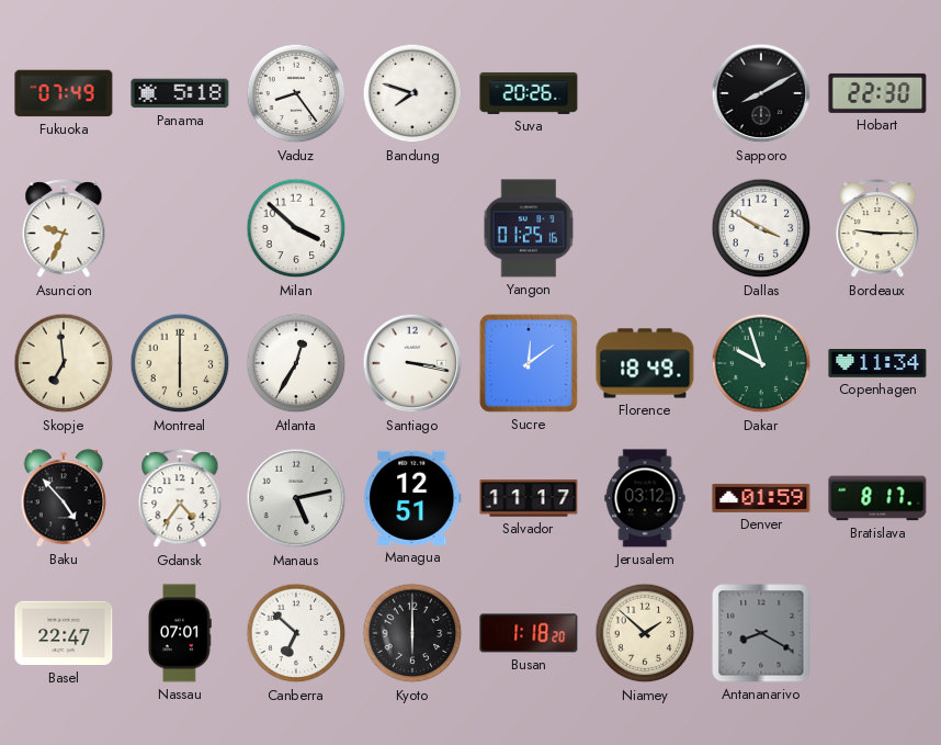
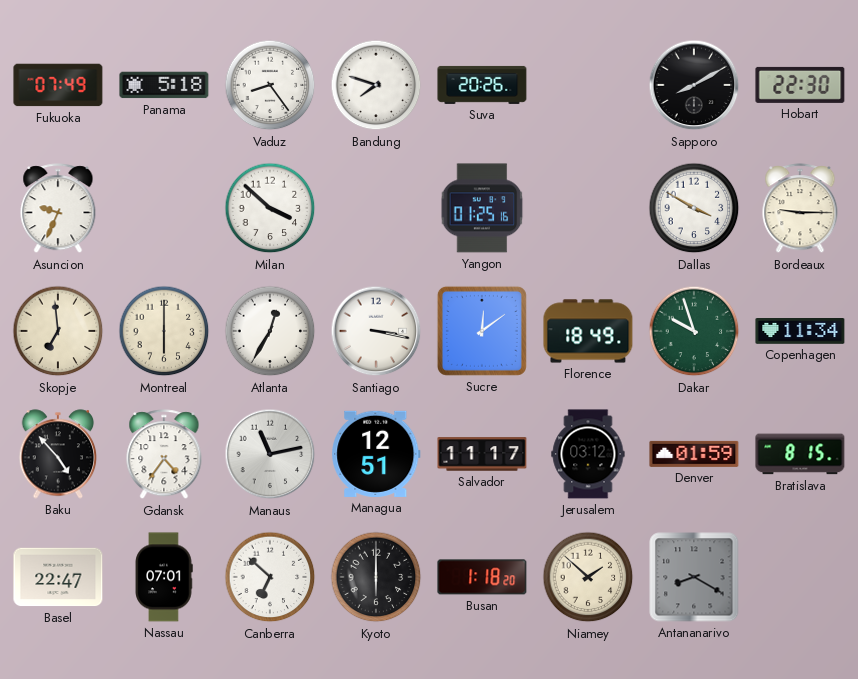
Manaus: 5:13 -> 11:13 (270, 454)
Bratislava: 8:17 -> 8:15 (800, 454)
